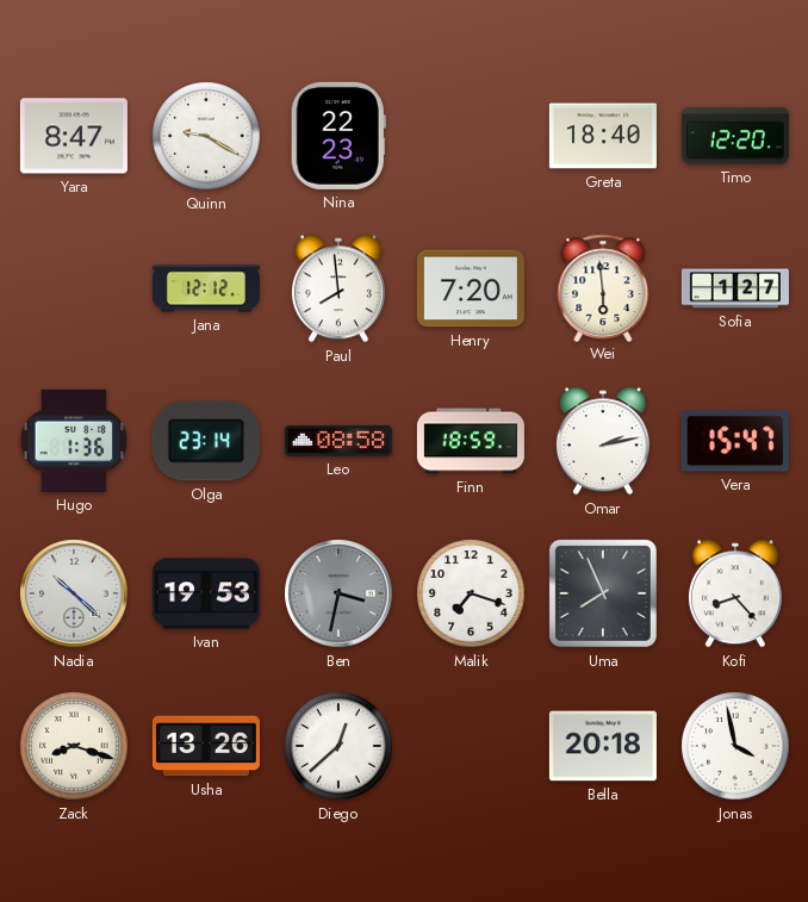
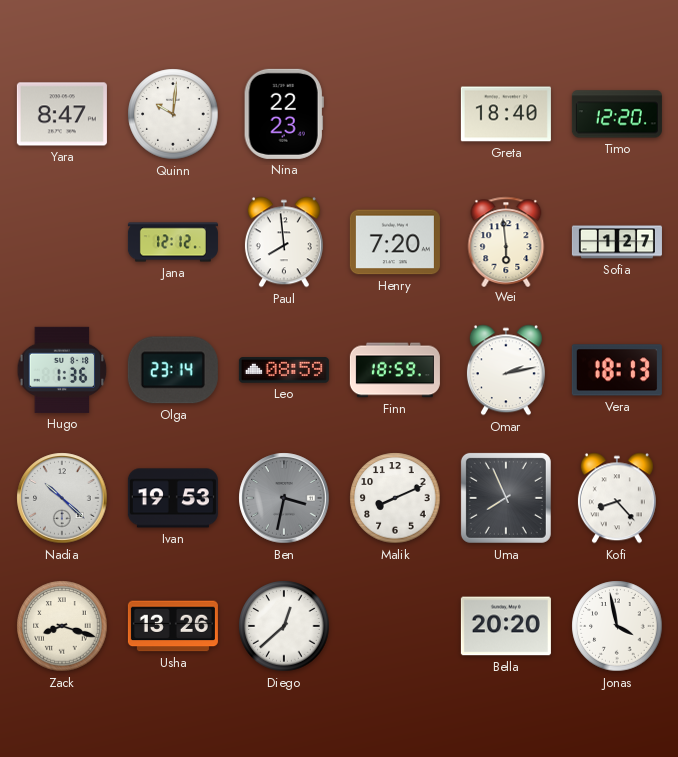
Quinn: 9:20 -> 10:01 (173, 114)
Leo: 08:58 -> 08:59 (284, 370)
Vera: 15:47 -> 18:13 (617, 370)
Malik: 7:18 -> 8:11 (395, 498)
Bella: 20:18 -> 20:20 (506, 626)
